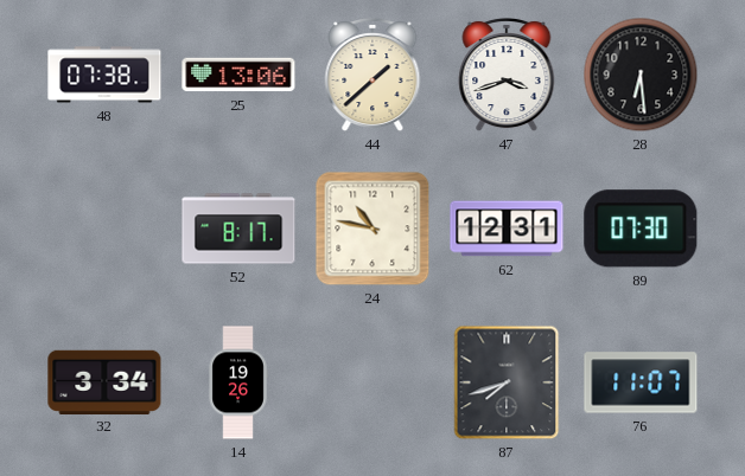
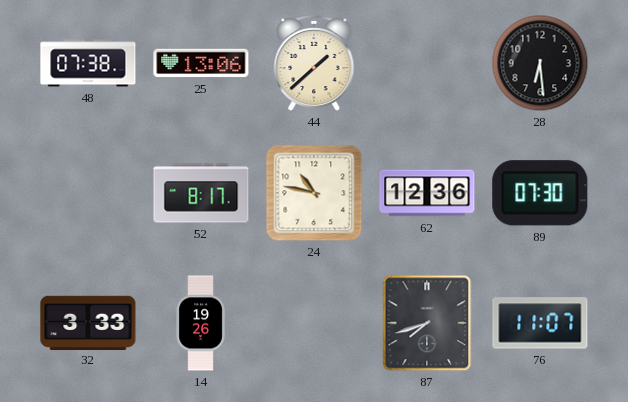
47: 3:42 -> none (507, 75)
62: 12:31 -> 12:36 (427, 193)
32: 3:34 -> 3:33 (88, 322)
